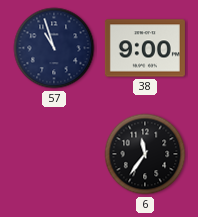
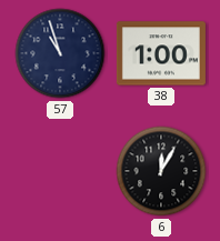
38: 9:00 -> 1:00 (161, 53)
6: 11:36 -> 12:05 (161, 171)
